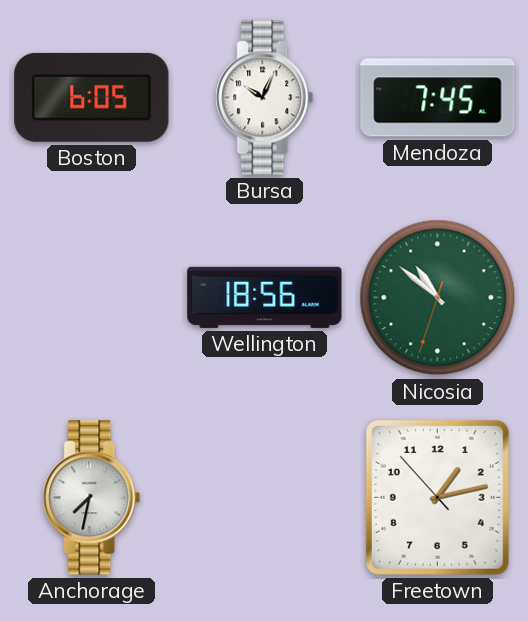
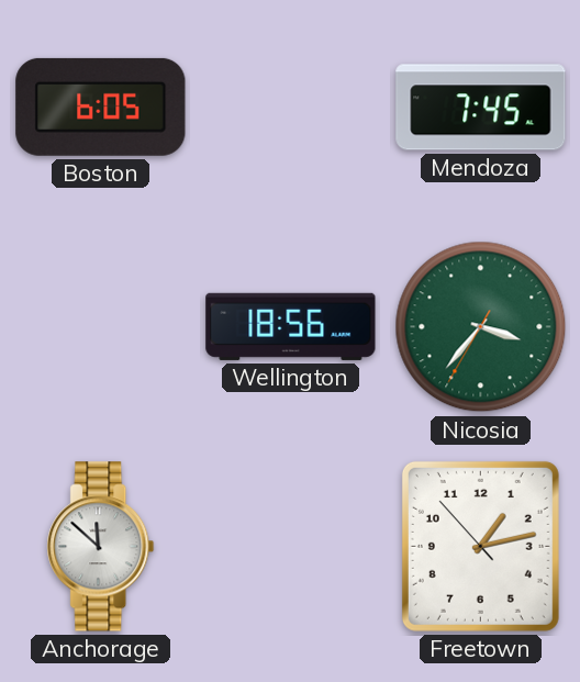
Bursa: 10:04 -> none (265, 98)
Nicosia: 10:51 -> 3:36 (481, 327)
Anchorage: 7:32 -> 11:52 (101, 547)
